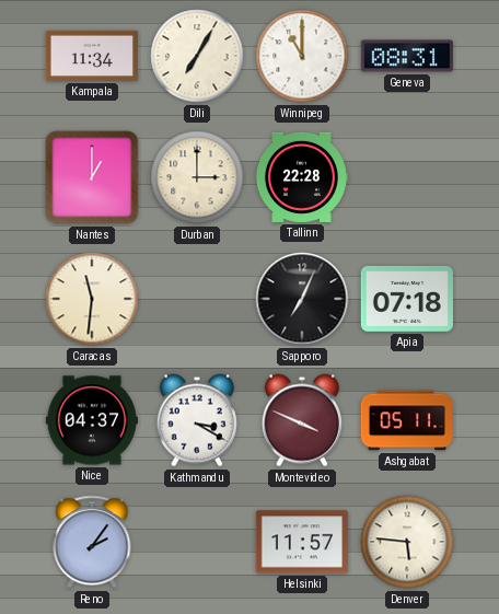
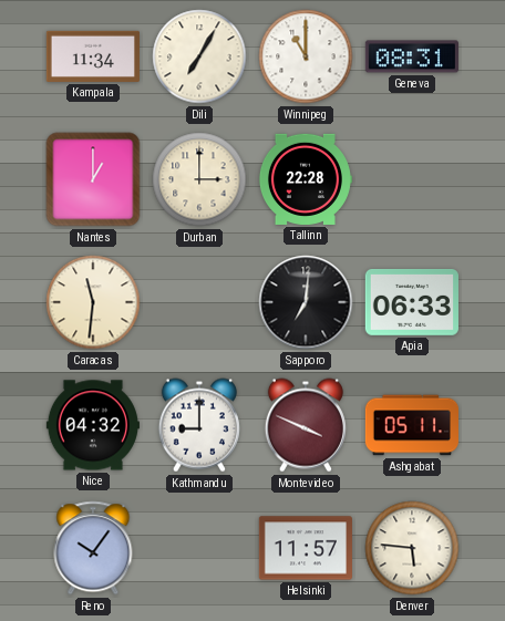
Sapporo: 7:04 -> 7:01 (306, 302)
Apia: 07:18 -> 06:33 (412, 302)
Nice: 04:37 -> 04:32 (93, 425)
Kathmandu: 3:20 -> 9:00 (199, 425)
Reno: 2:06 -> 10:06 (93, 548)
